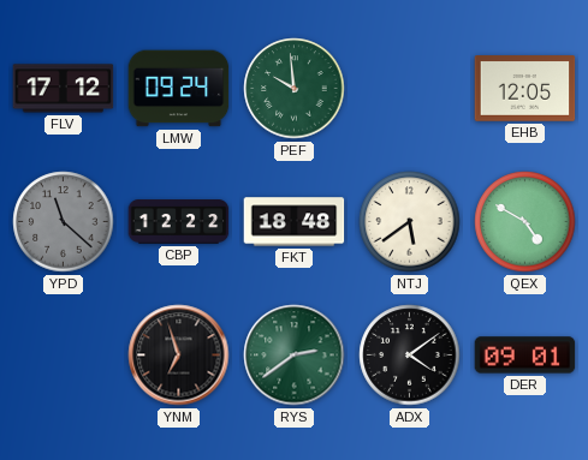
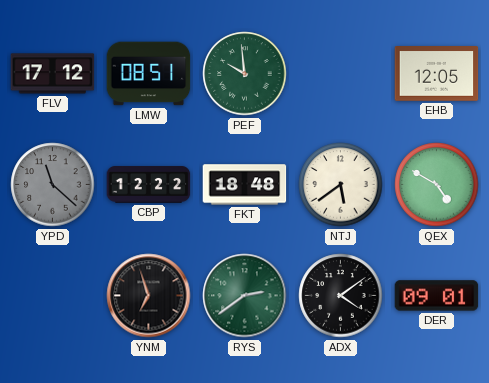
LMW: 09:24 -> 08:51 (149, 74)
